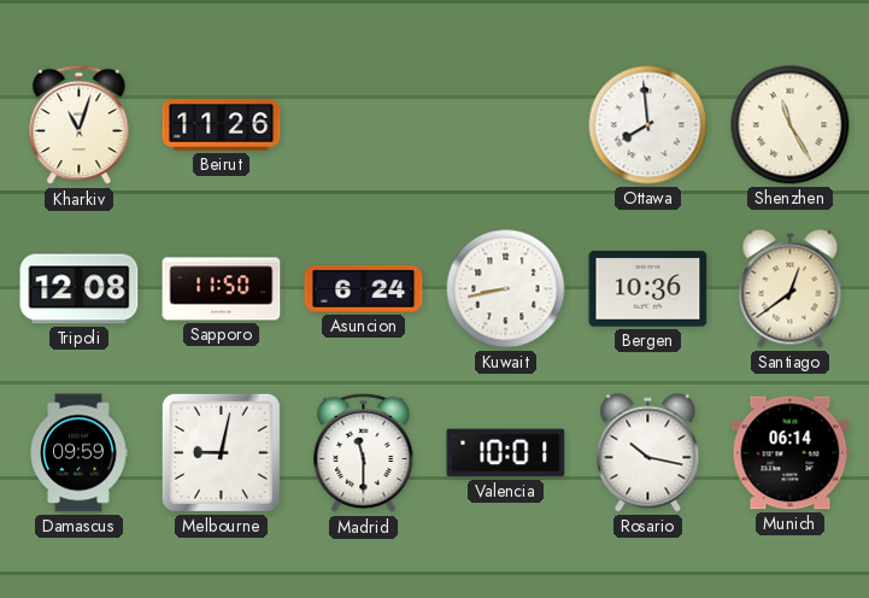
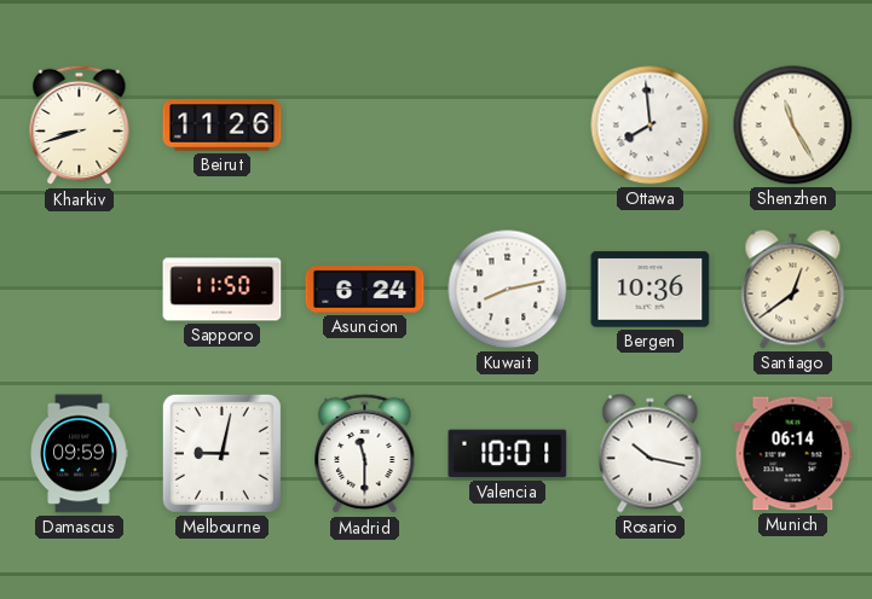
Kharkiv: 11:03 -> 8:42 (80, 126)
Tripoli: 12:08 -> none (80, 289)
Kuwait: 8:43 -> 8:13 (508, 290)
